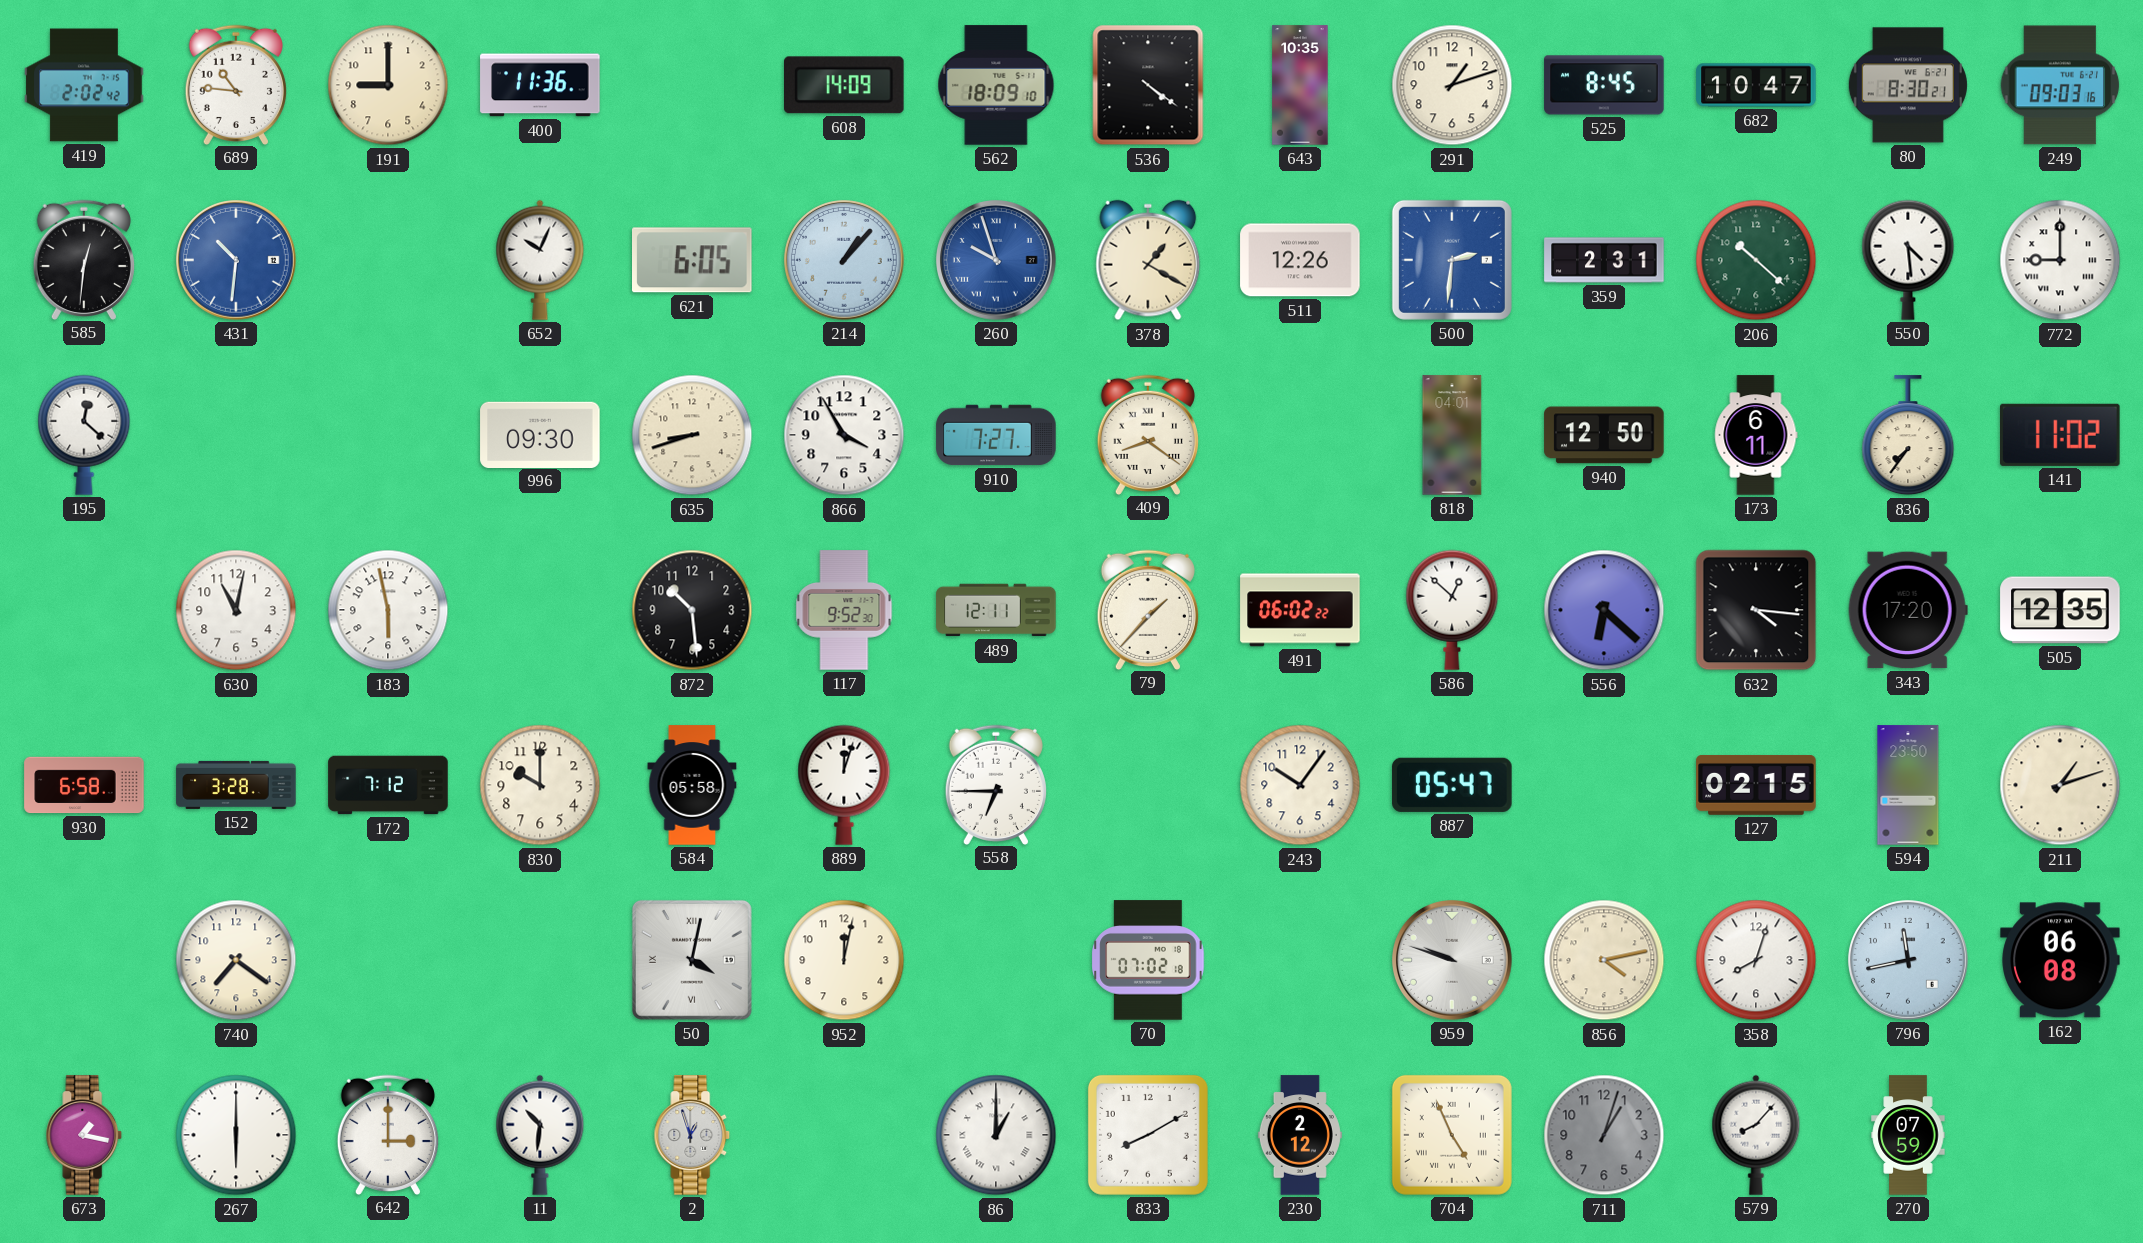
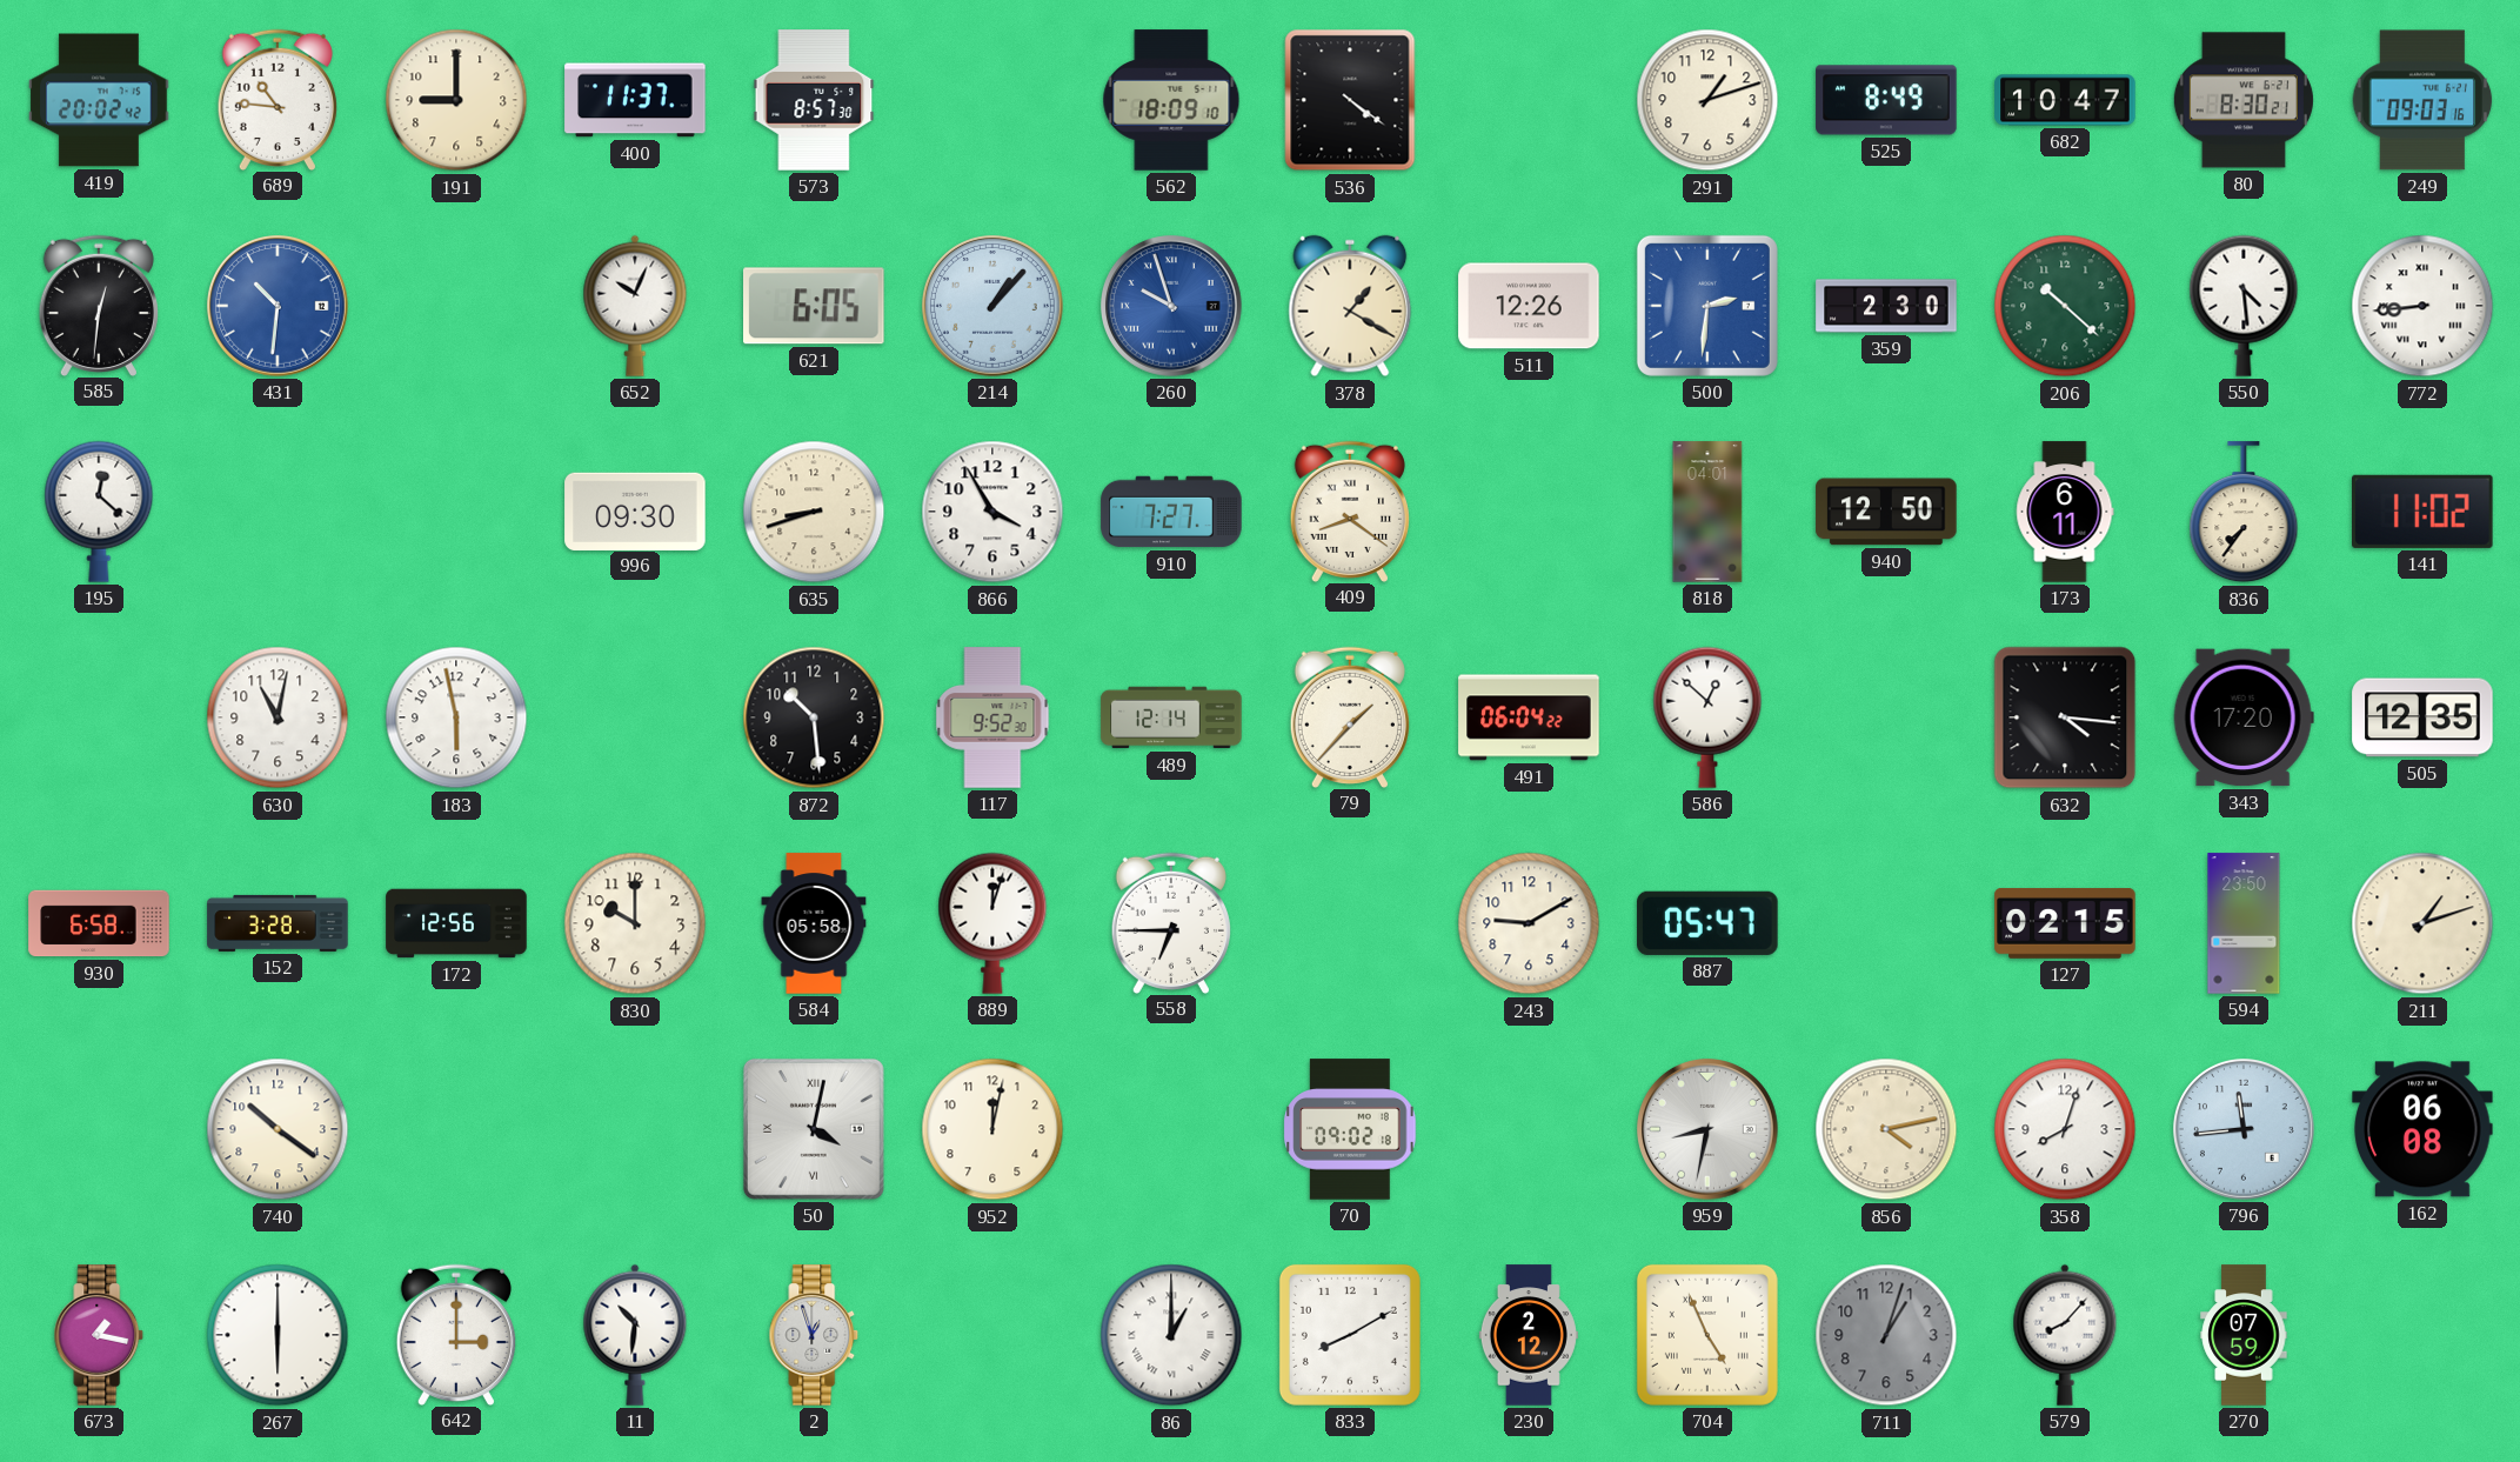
419: 2:02 -> 20:02 (99, 100)
400: 11:36 -> 11:37 (635, 100)
573: none -> 8:57 (814, 100)
608: 14:09 -> none (845, 85)
643: 10:35 -> none (1300, 85)
525: 8:45 -> 8:49 (1886, 100)
359: 2:31 -> 2:30 (1886, 306)
772: 9:00 -> 8:44 (2422, 306)
489: 12:11 -> 12:14 (1171, 717)
491: 06:02 -> 06:04 (1529, 717)
556: 6:22 -> none (1604, 610)
172: 7:12 -> 12:56 (456, 923)
243: 10:06 -> 9:10 (1529, 923)
740: 7:21 -> 10:21 (278, 1129)
70: 07:02 -> 09:02 (1350, 1129)
959: 9:48 -> 8:32 (1709, 1130)
796: 11:43 -> 11:44 (2245, 1130)
